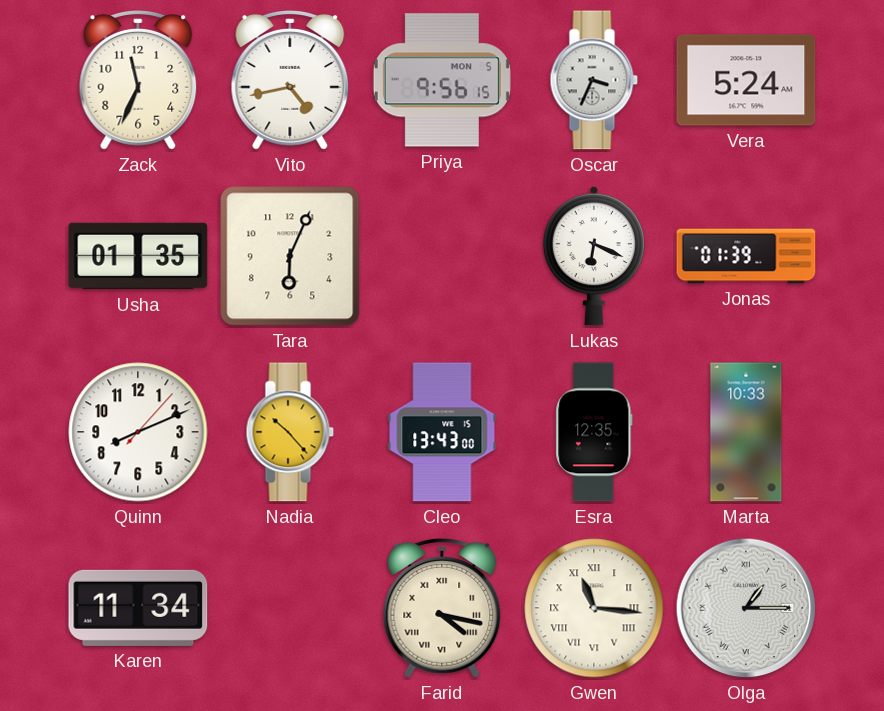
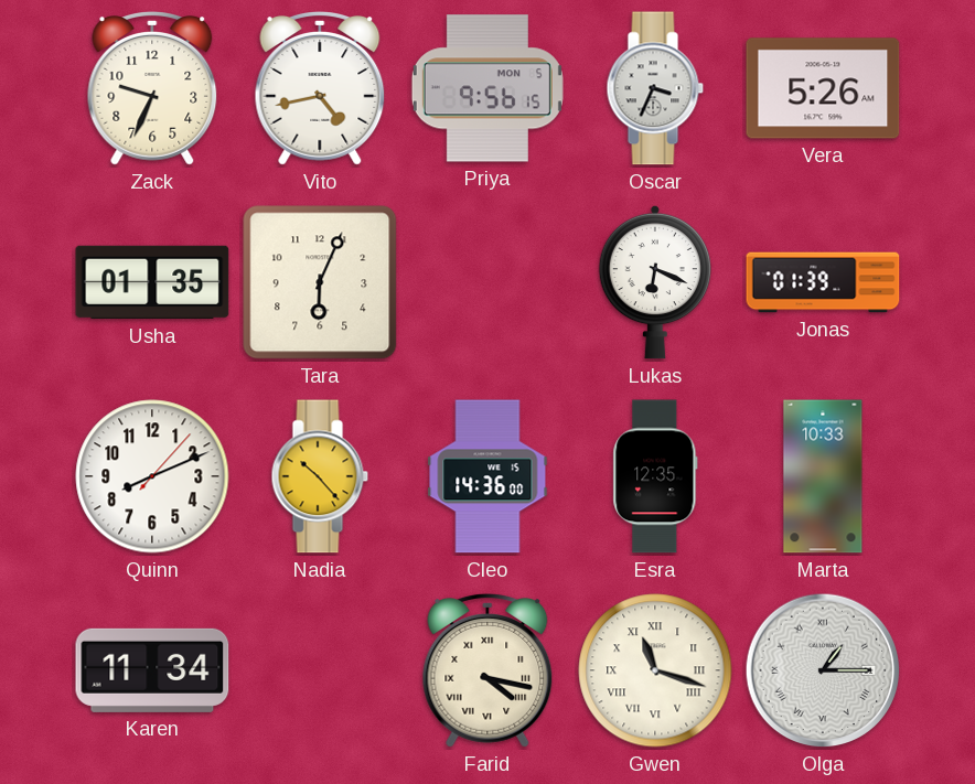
Zack: 11:34 -> 9:34 (152, 88)
Vera: 5:24 -> 5:26 (823, 88)
Cleo: 13:43 -> 14:36 (488, 476)
Gwen: 11:16 -> 11:18 (655, 670)
